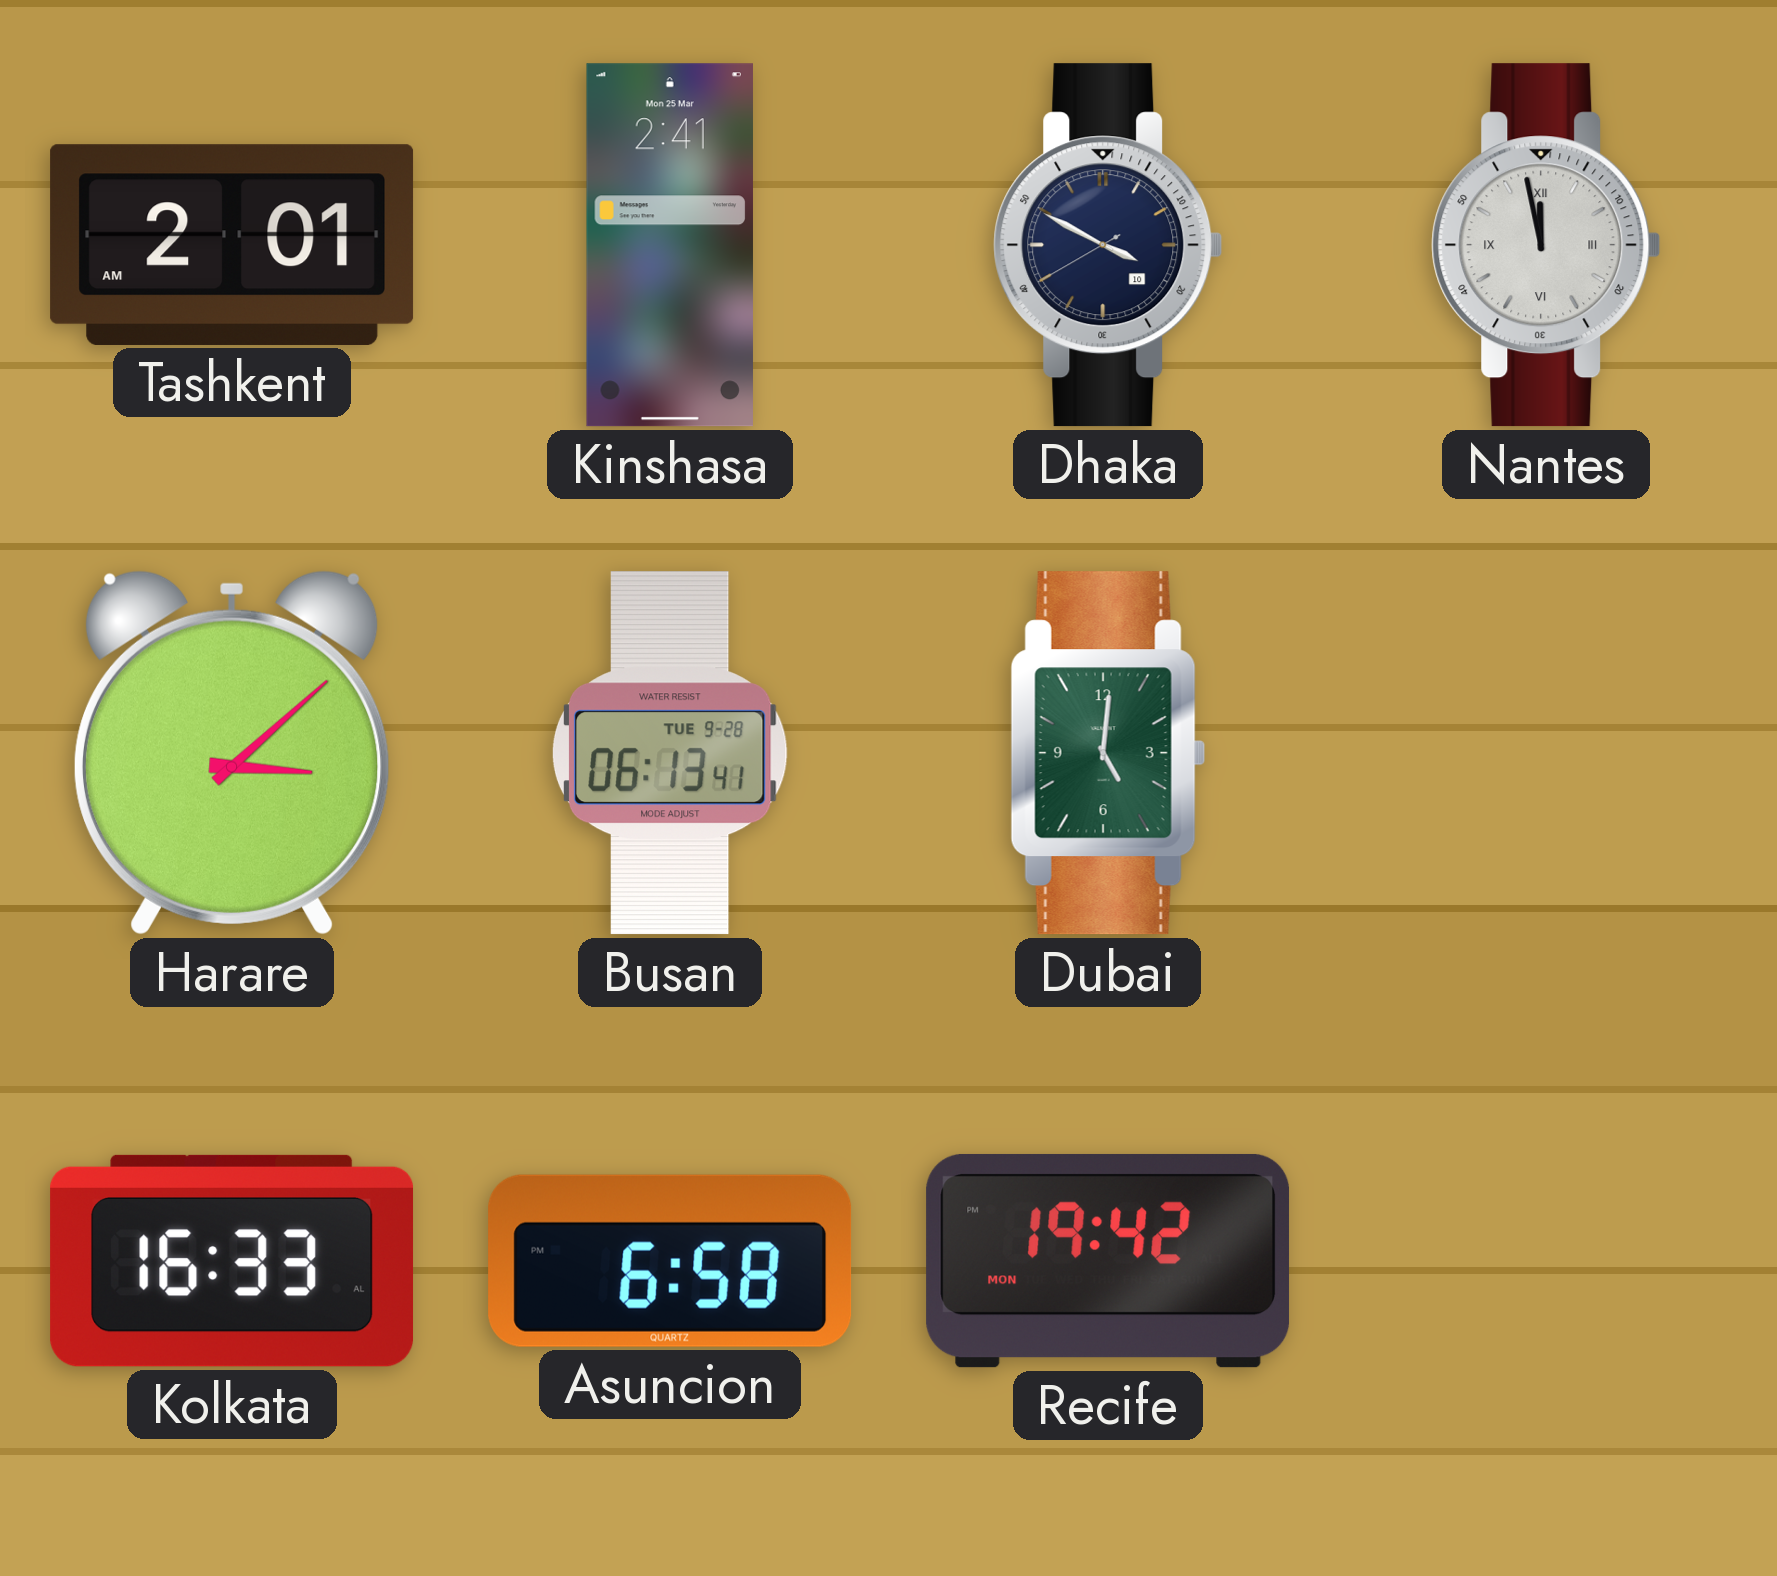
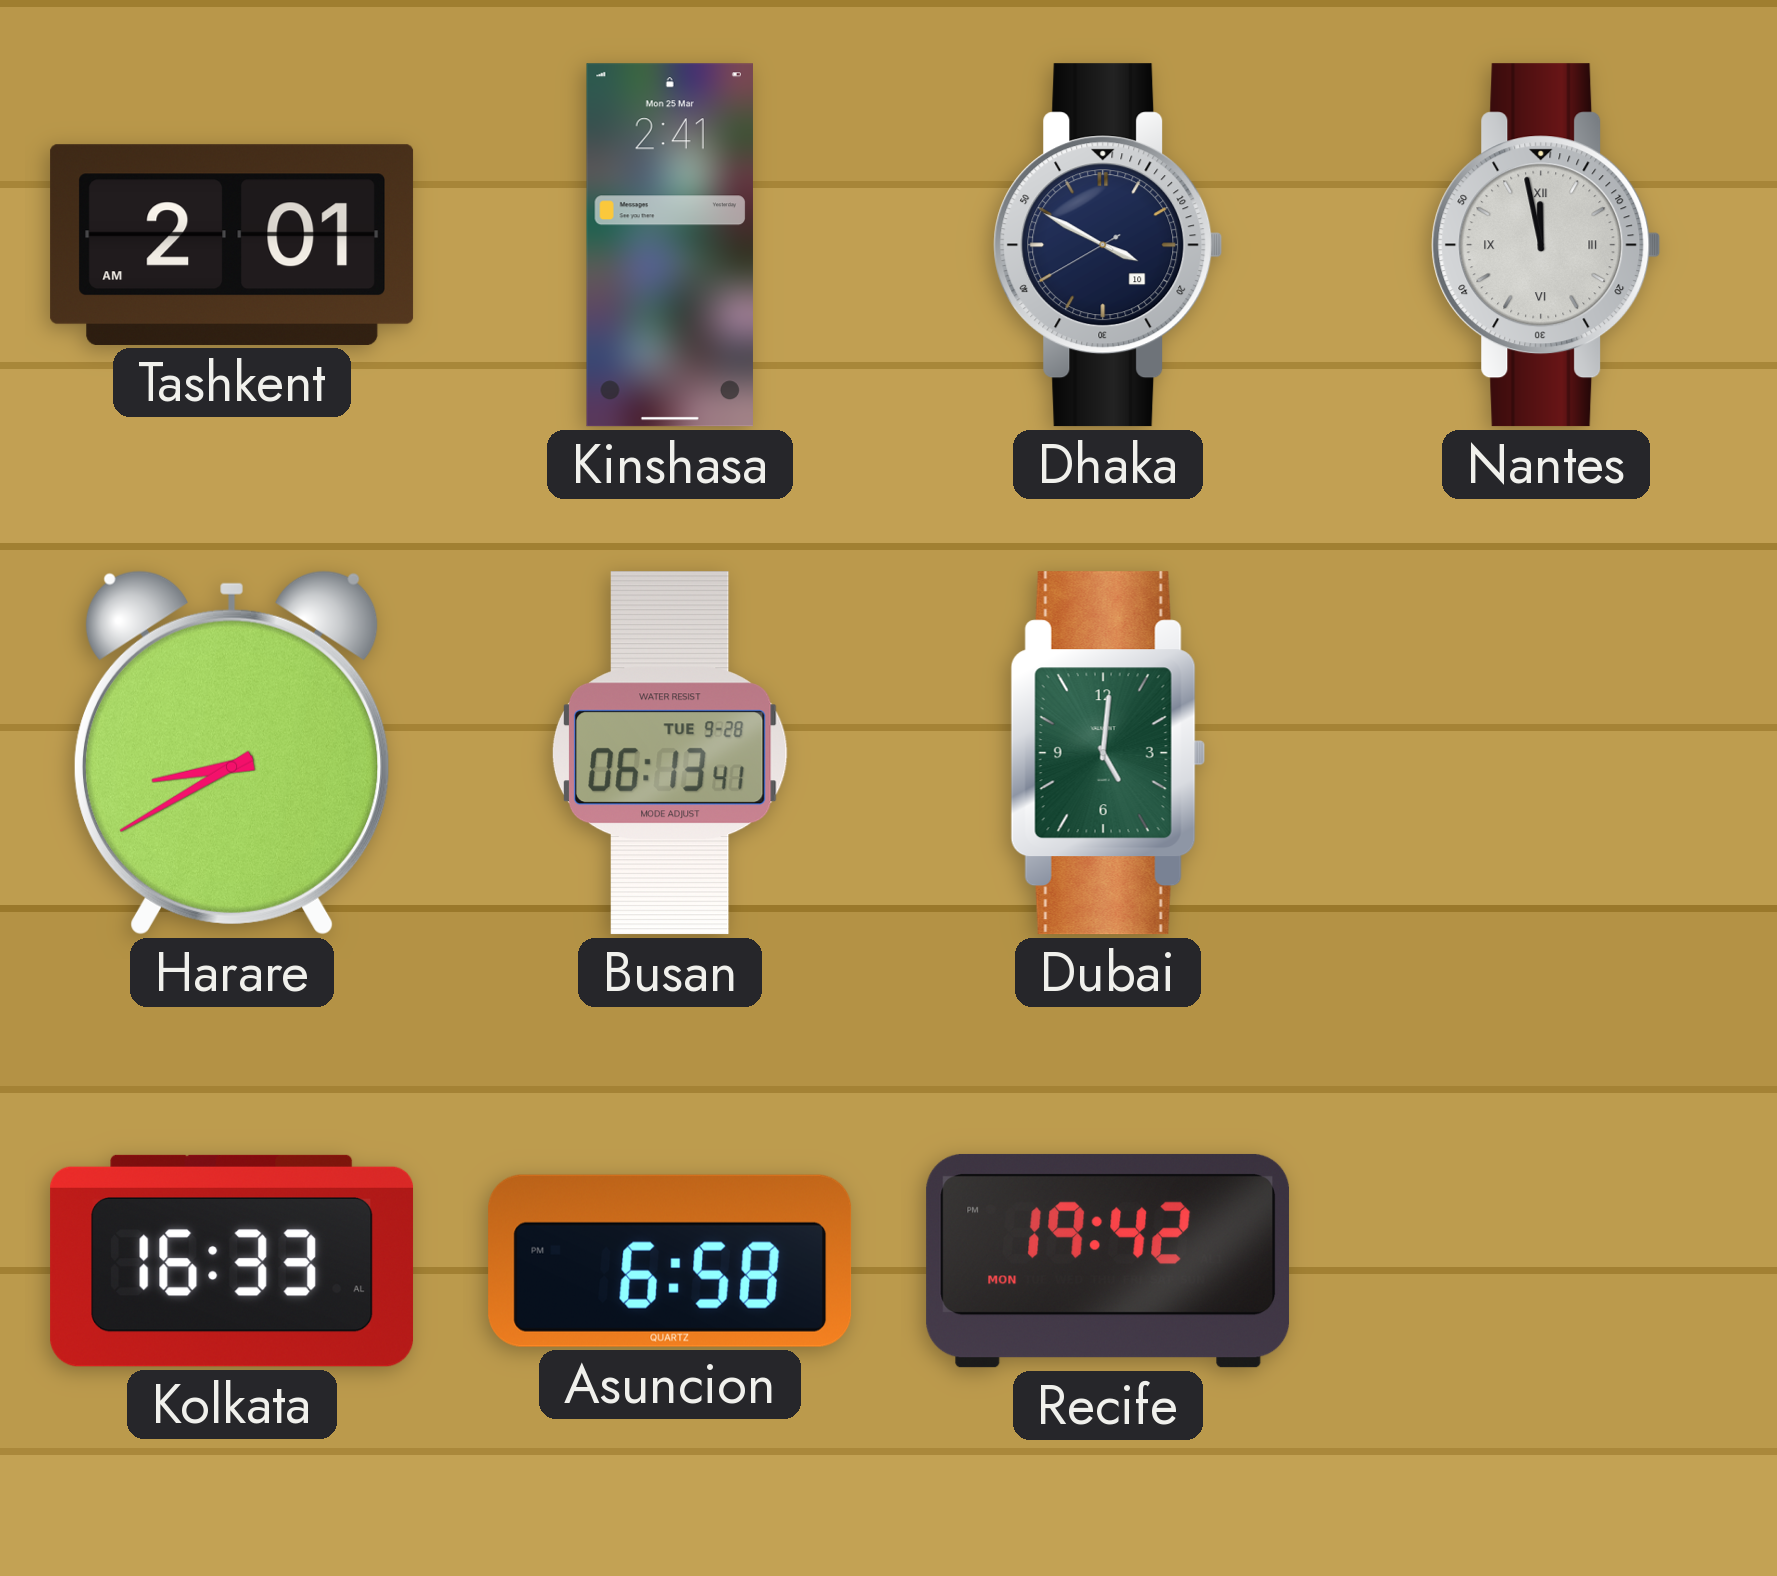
Harare: 3:08 -> 8:40 (232, 753)
